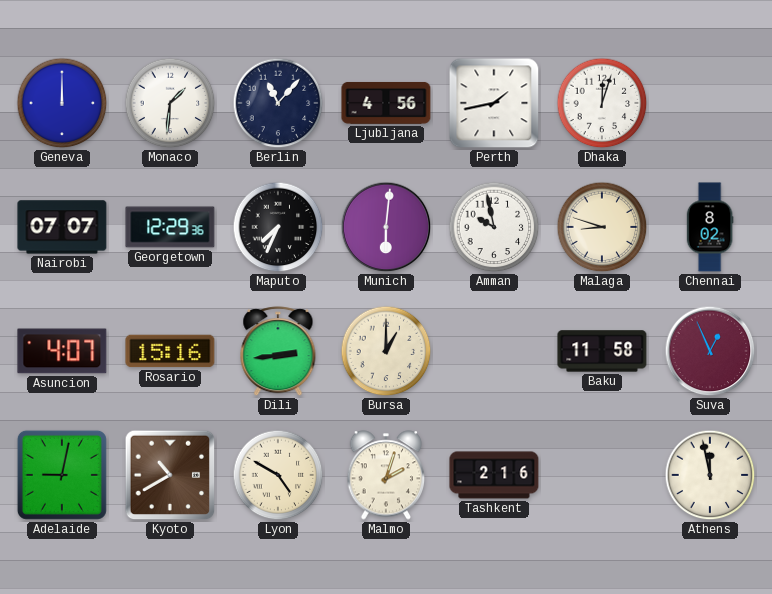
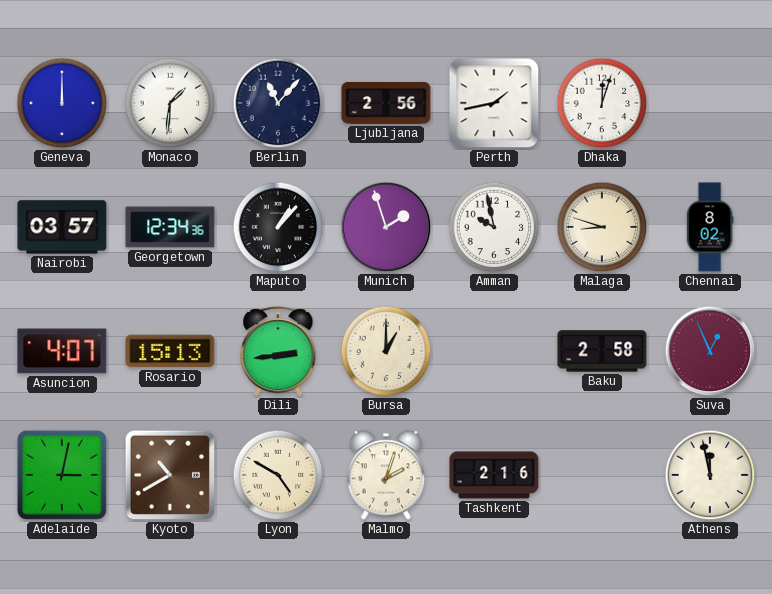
Ljubljana: 4:56 -> 2:56 (386, 103)
Nairobi: 07:07 -> 03:57 (62, 227)
Georgetown: 12:29 -> 12:34 (170, 227)
Maputo: 7:34 -> 1:07 (278, 227)
Munich: 6:01 -> 1:57 (386, 227)
Rosario: 15:16 -> 15:13 (170, 351)
Baku: 11:58 -> 2:58 (602, 351)
Adelaide: 9:02 -> 3:02 (62, 475)
